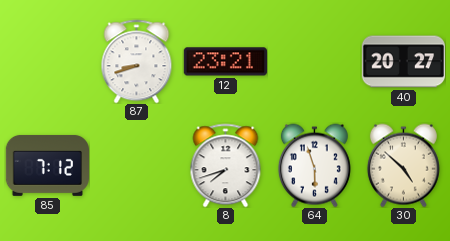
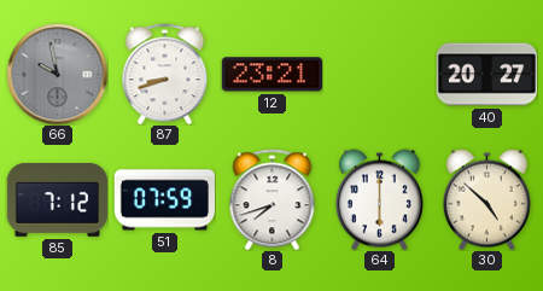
66: none -> 9:58 (57, 74)
51: none -> 07:59 (164, 200)
64: 5:57 -> 6:00 (379, 199)
